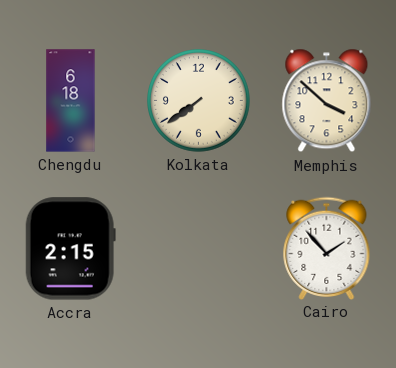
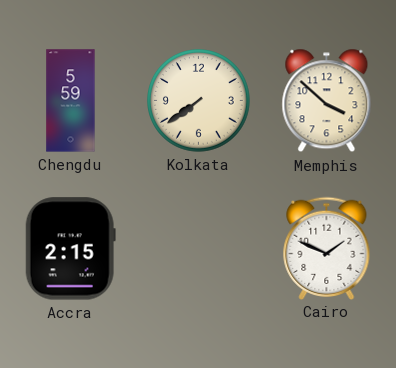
Chengdu: 6:18 -> 5:59 (71, 101)
Cairo: 1:53 -> 1:49 (327, 248)
